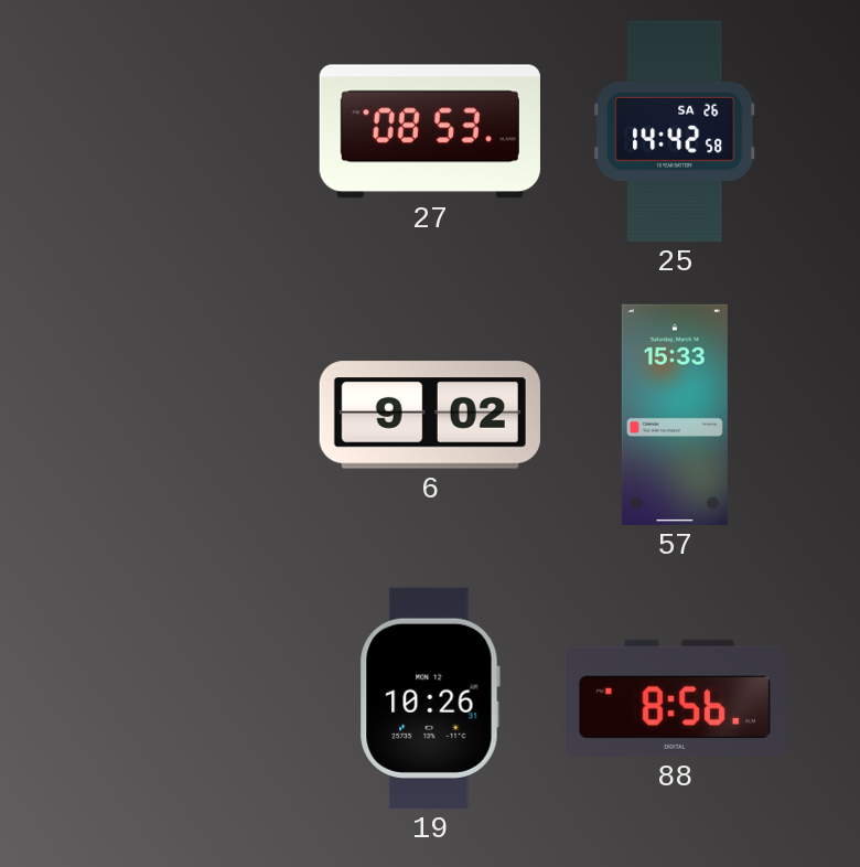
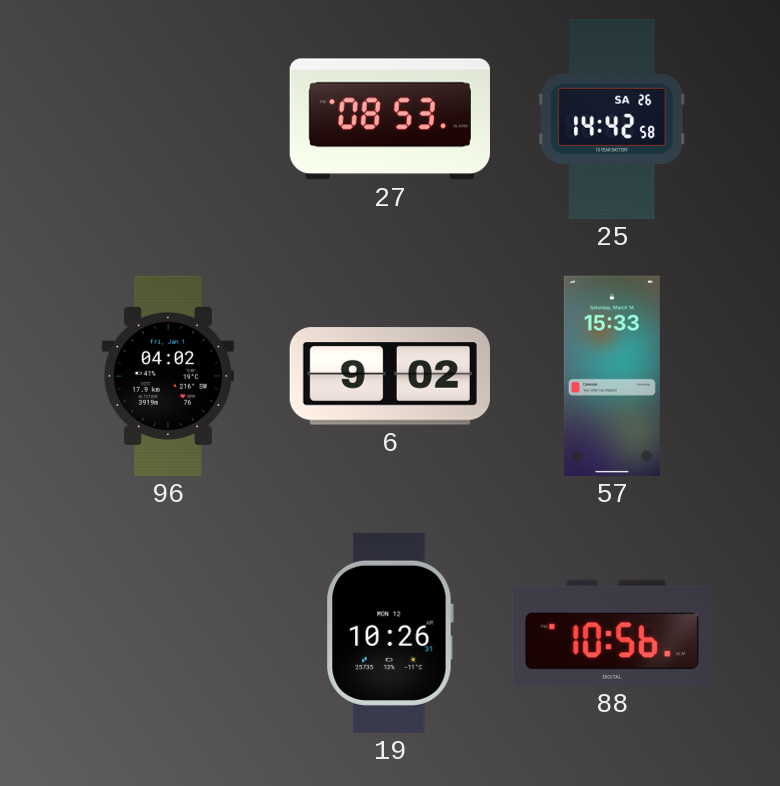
96: none -> 04:02 (168, 376)
88: 8:56 -> 10:56 (612, 633)
